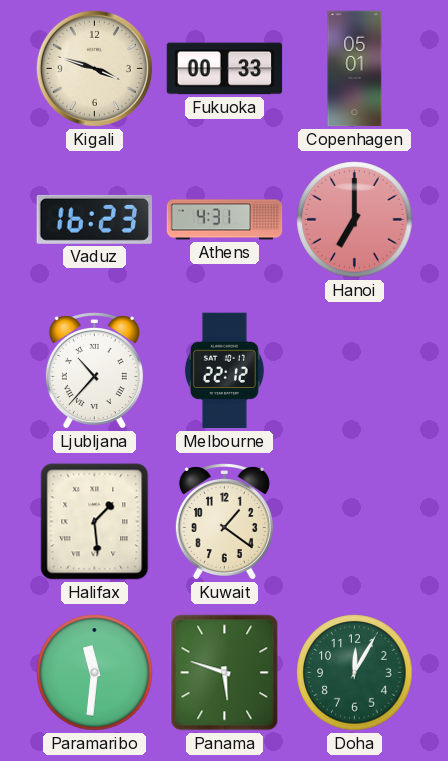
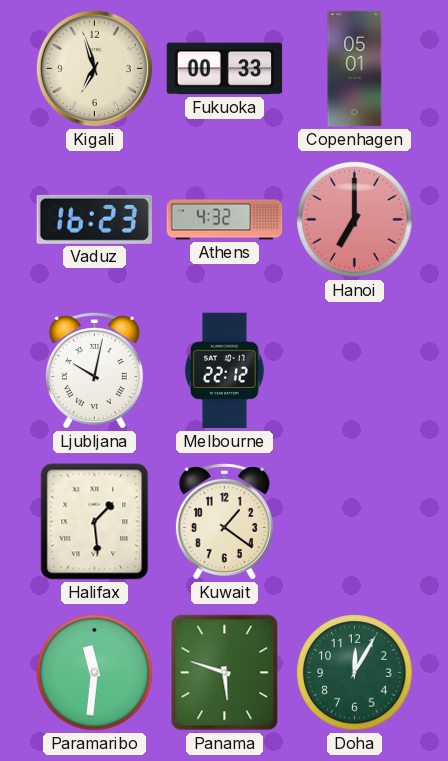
Kigali: 3:48 -> 6:57 (94, 68)
Athens: 4:31 -> 4:32 (225, 220)
Ljubljana: 10:37 -> 10:02 (94, 371)
